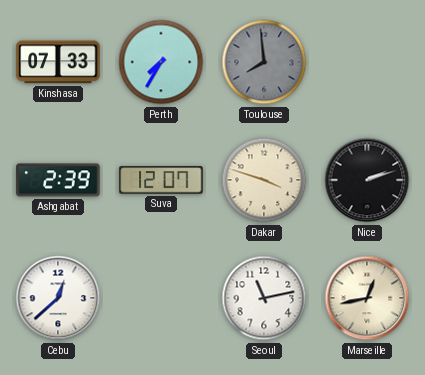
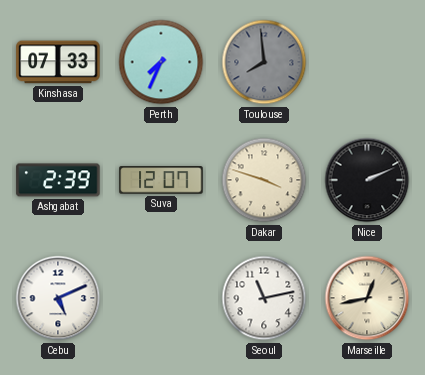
Perth: 7:35 -> 7:34 (161, 62)
Nice: 2:12 -> 2:11 (367, 180)
Cebu: 12:38 -> 5:11 (58, 298)
